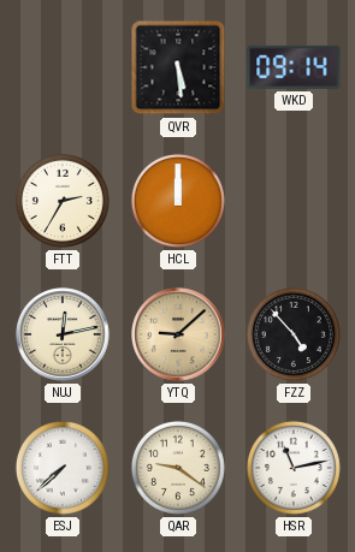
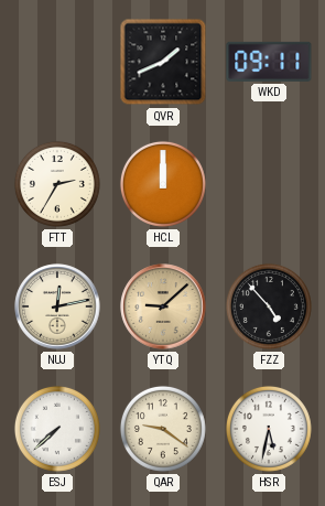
QVR: 5:29 -> 1:41 (163, 62)
WKD: 09:14 -> 09:11 (269, 62)
HSR: 11:13 -> 5:32 (269, 429)
